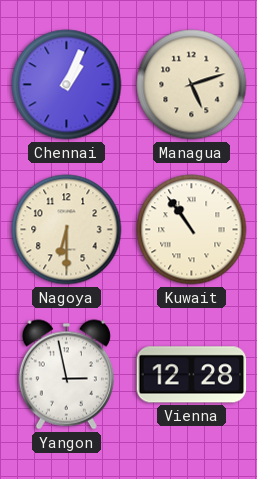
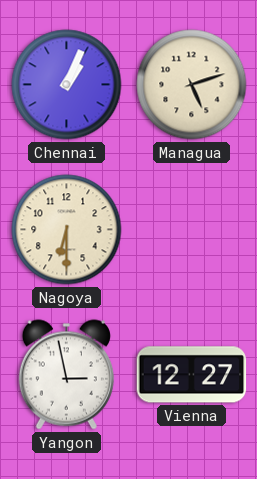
Kuwait: 10:54 -> none (192, 230)
Vienna: 12:28 -> 12:27 (192, 375)
